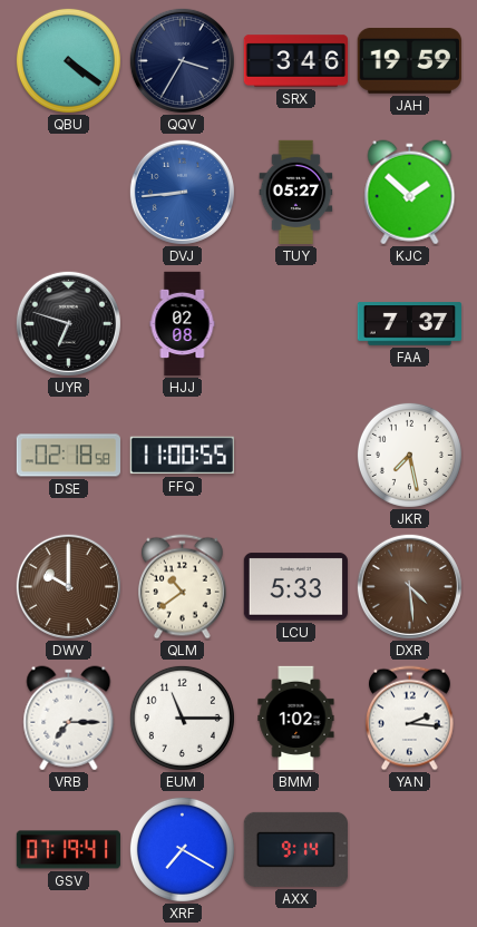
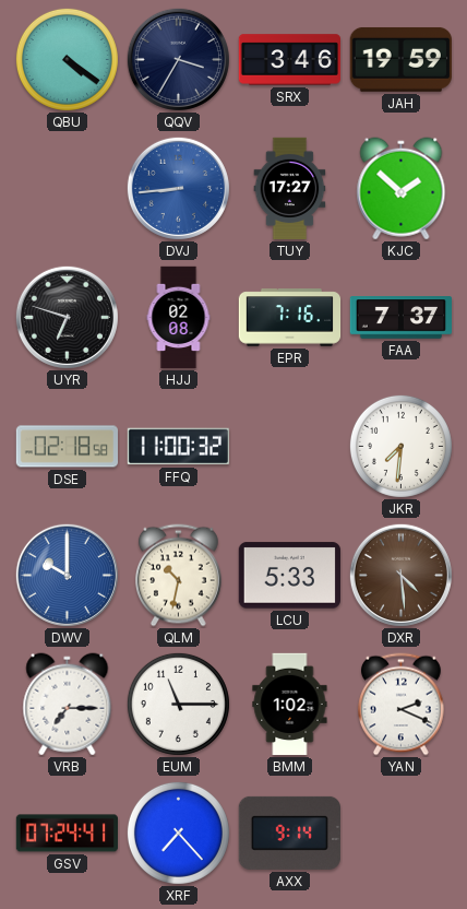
TUY: 05:27 -> 17:27 (290, 189)
EPR: none -> 7:16 (290, 318)
FFQ: 11:00:55 -> 11:00:32 (178, 447)
JKR: 7:28 -> 7:31 (400, 446)
DWV dial: brown -> blue (67, 575)
QLM: 10:39 -> 10:32 (178, 576)
YAN: 2:16 -> 2:19 (400, 705)
GSV: 07:19 -> 07:24 (67, 834)
XRF: 7:20 -> 7:23 (178, 833)
